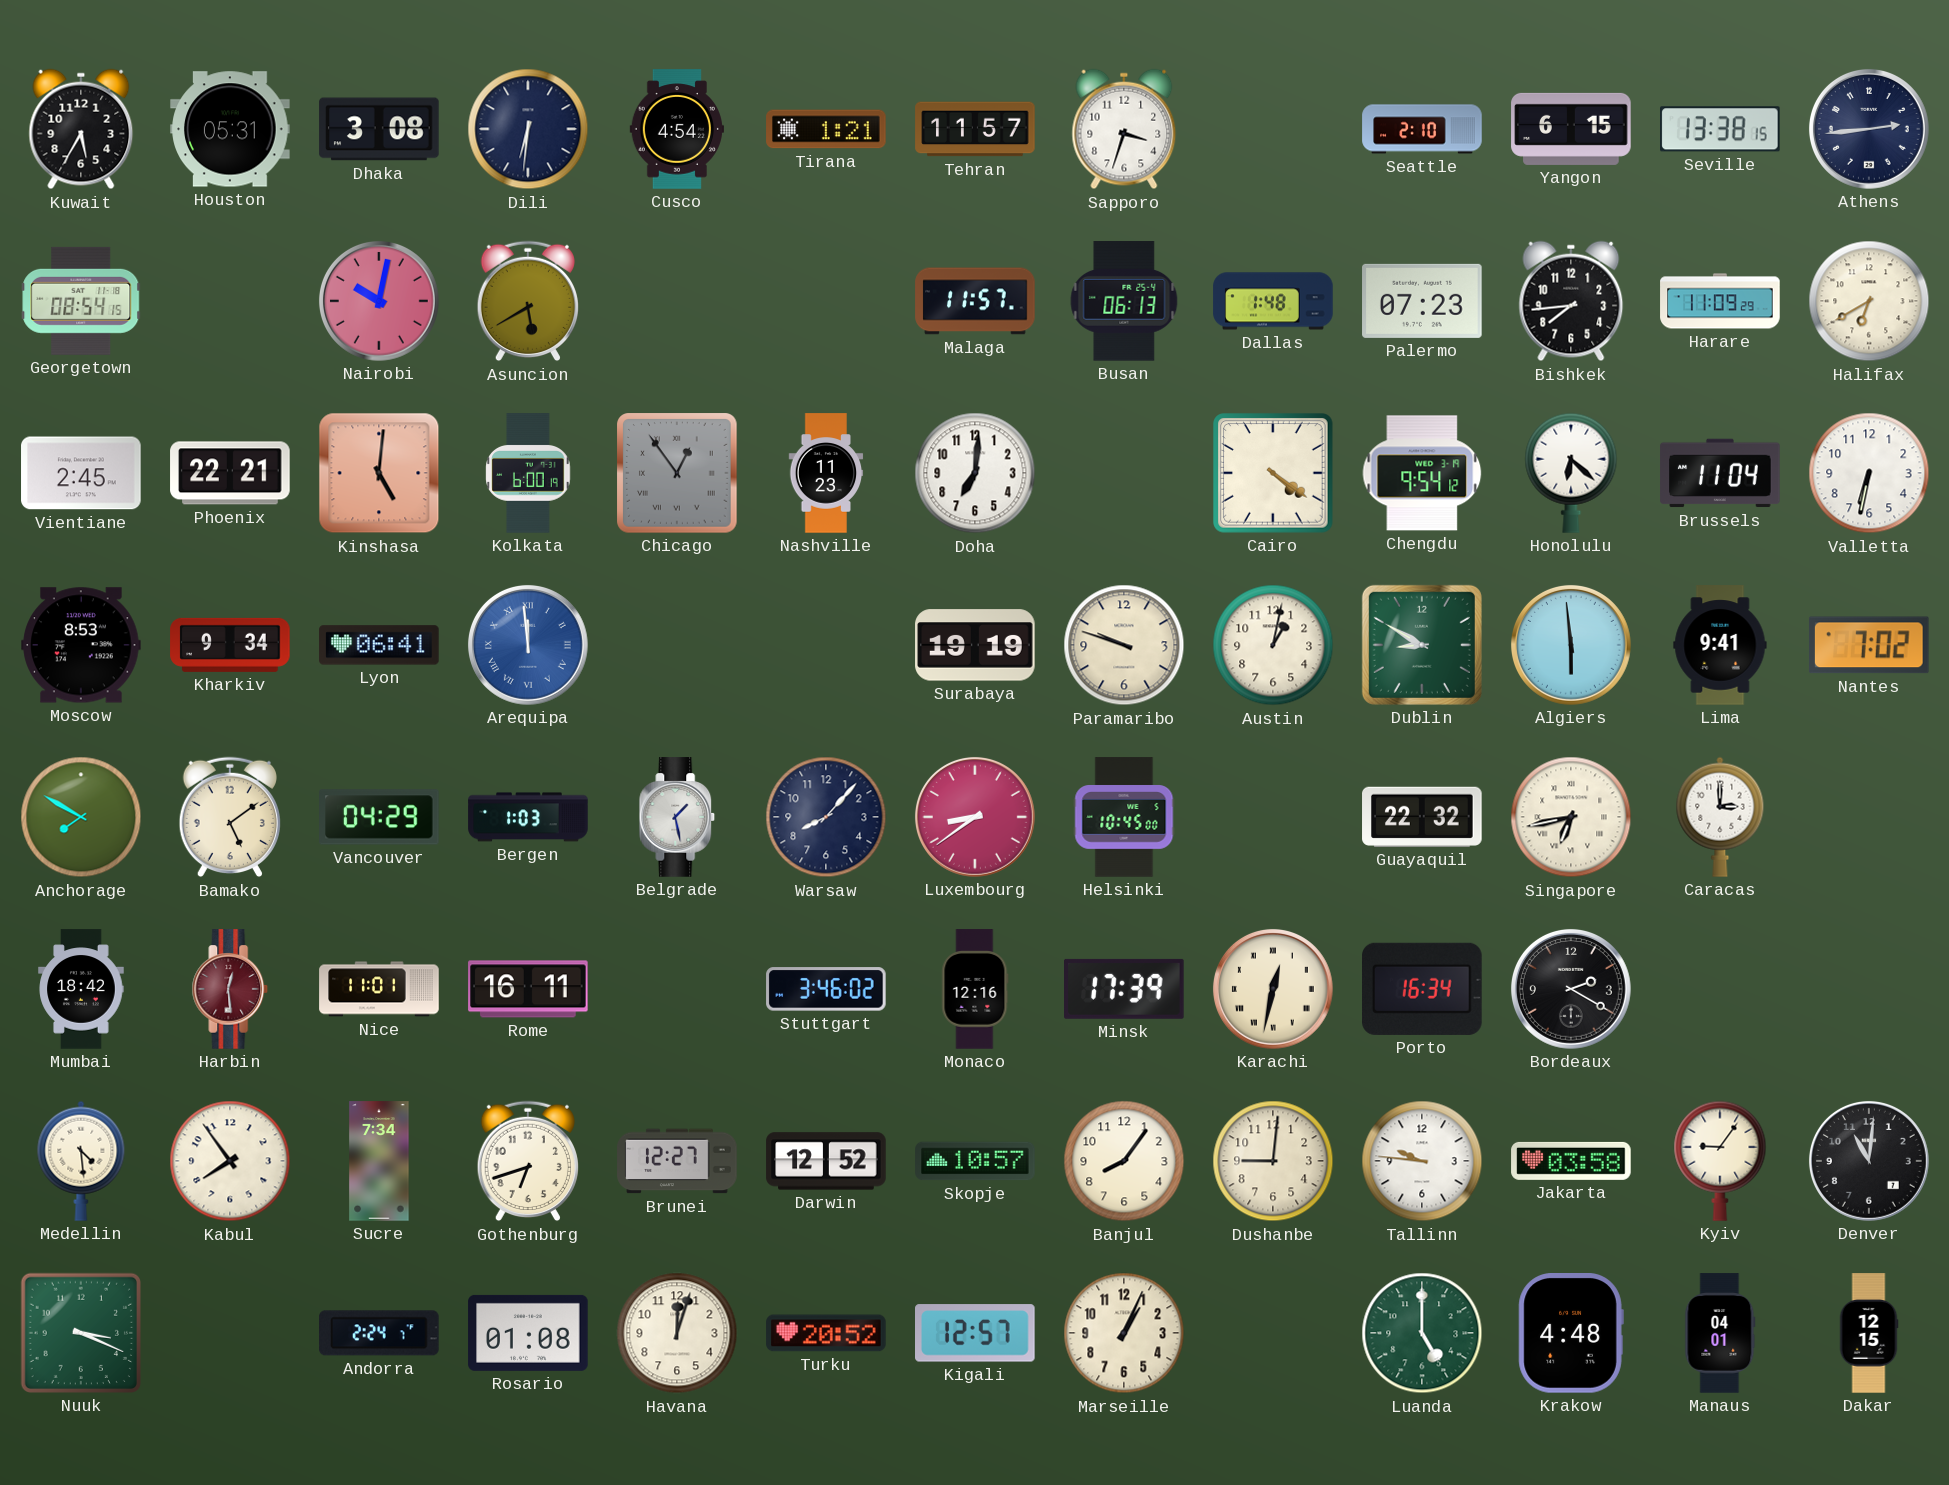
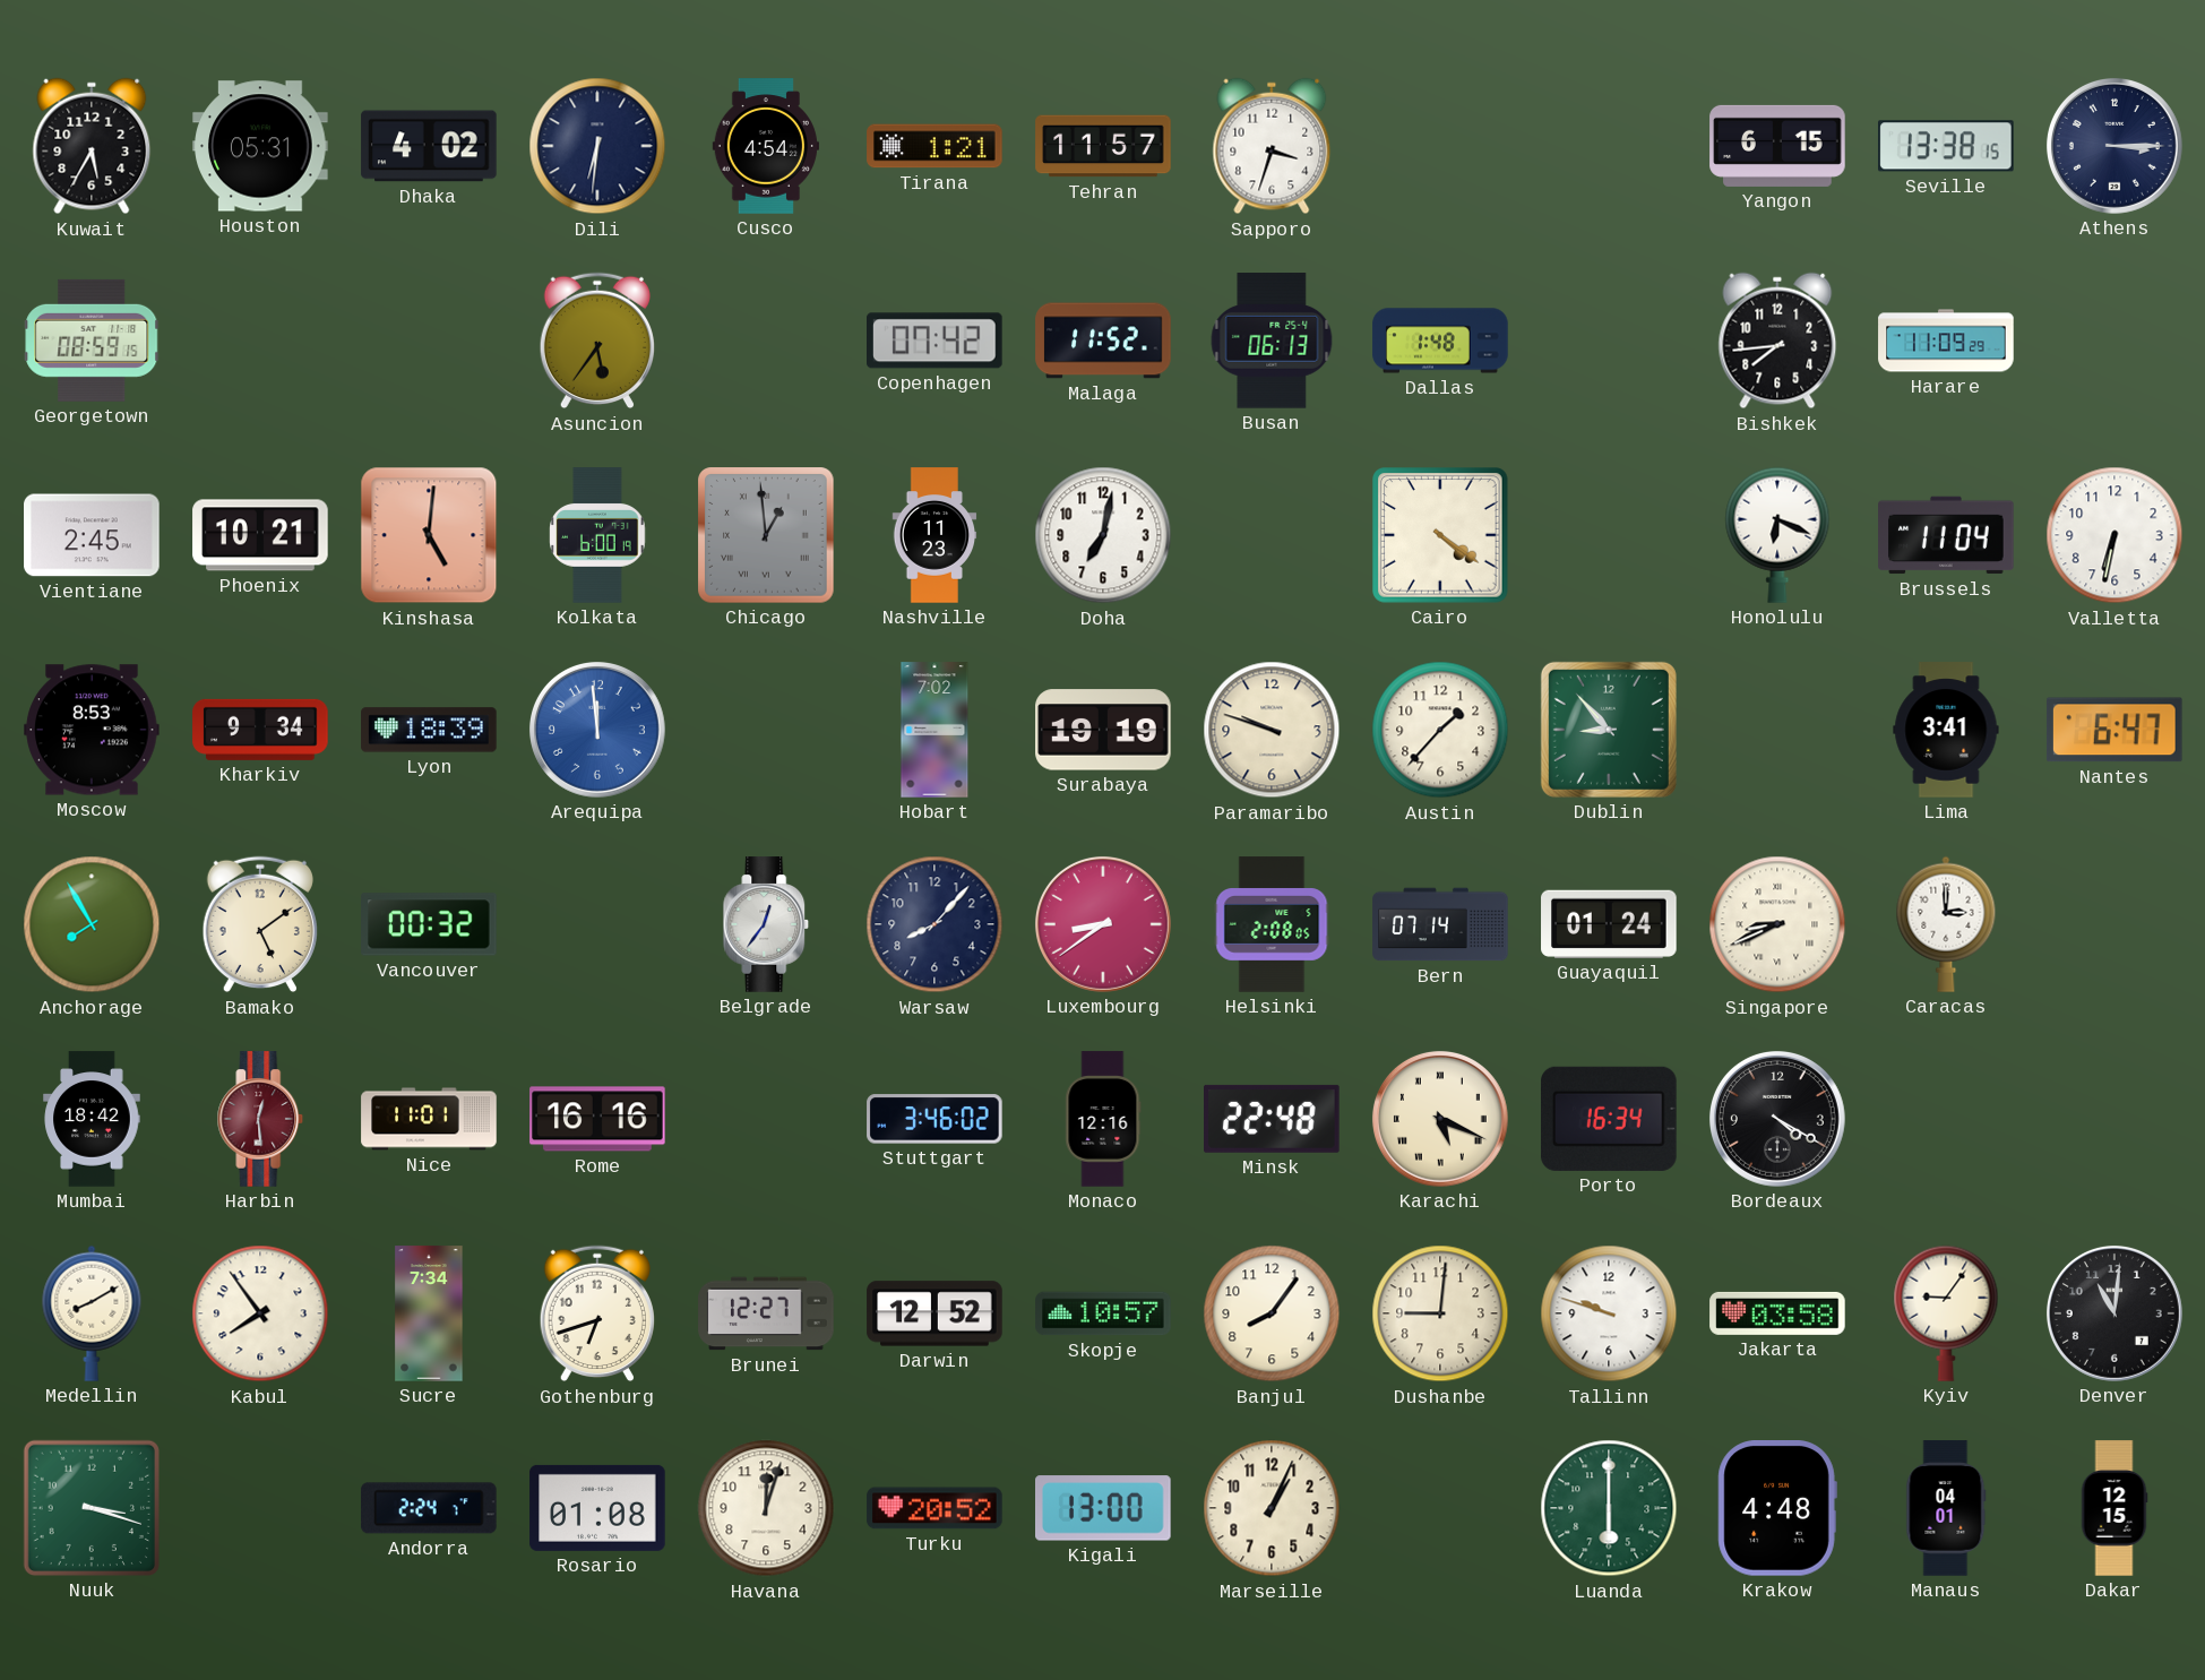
Dhaka: 3:08 -> 4:02 (429, 146)
Seattle: 2:10 -> none (1422, 129)
Athens: 2:44 -> 3:15 (2114, 146)
Georgetown: 08:54 -> 08:59 (92, 341)
Nairobi: 10:02 -> none (379, 301)
Asuncion: 5:40 -> 5:36 (597, 341)
Copenhagen: none -> 07:42 (936, 341)
Malaga: 11:57 -> 11:52 (1103, 341)
Palermo: 07:23 -> none (1422, 301)
Halifax: 6:40 -> none (1869, 301)
Phoenix: 22:21 -> 10:21 (260, 535)
Chicago: 12:54 -> 12:59 (766, 535)
Doha: 7:01 -> 7:02 (1103, 535)
Chengdu: 9:54 -> none (1422, 473)
Honolulu: 6:22 -> 6:19 (1777, 535)
Lyon: 06:41 -> 18:39 (429, 730)
Arequipa numerals: Roman -> Arabic (597, 730)
Hobart: none -> 7:02 (934, 730)
Austin: 1:02 -> 1:37 (1440, 730)
Dublin: 8:50 -> 8:53 (1609, 730)
Algiers: 5:59 -> none (1571, 645)
Lima: 9:41 -> 3:41 (1946, 730)
Nantes: 7:02 -> 6:47 (2114, 730)
Anchorage: 7:50 -> 7:55 (92, 924)
Vancouver: 04:29 -> 00:32 (429, 924)
Bergen: 1:03 -> none (528, 817)
Belgrade: 1:28 -> 12:36 (766, 924)
Helsinki: 10:45 -> 2:08 (1272, 924)
Bern: none -> 07:14 (1440, 924)
Guayaquil: 22:32 -> 01:24 (1609, 924)
Singapore: 6:43 -> 8:41 (1777, 924)
Rome: 16:11 -> 16:16 (597, 1119)
Minsk: 17:39 -> 22:48 (1273, 1119)
Karachi: 12:32 -> 5:19 (1440, 1119)
Bordeaux: 2:20 -> 4:20 (1777, 1119)
Medellin: 4:29 -> 8:10 (92, 1313)
Tallinn: 9:46 -> 9:48 (1609, 1313)
Nuuk: 3:19 -> 3:18 (92, 1508)
Kigali: 12:57 -> 13:00 (1104, 1508)
Luanda: 5:00 -> 6:00 (1609, 1508)
